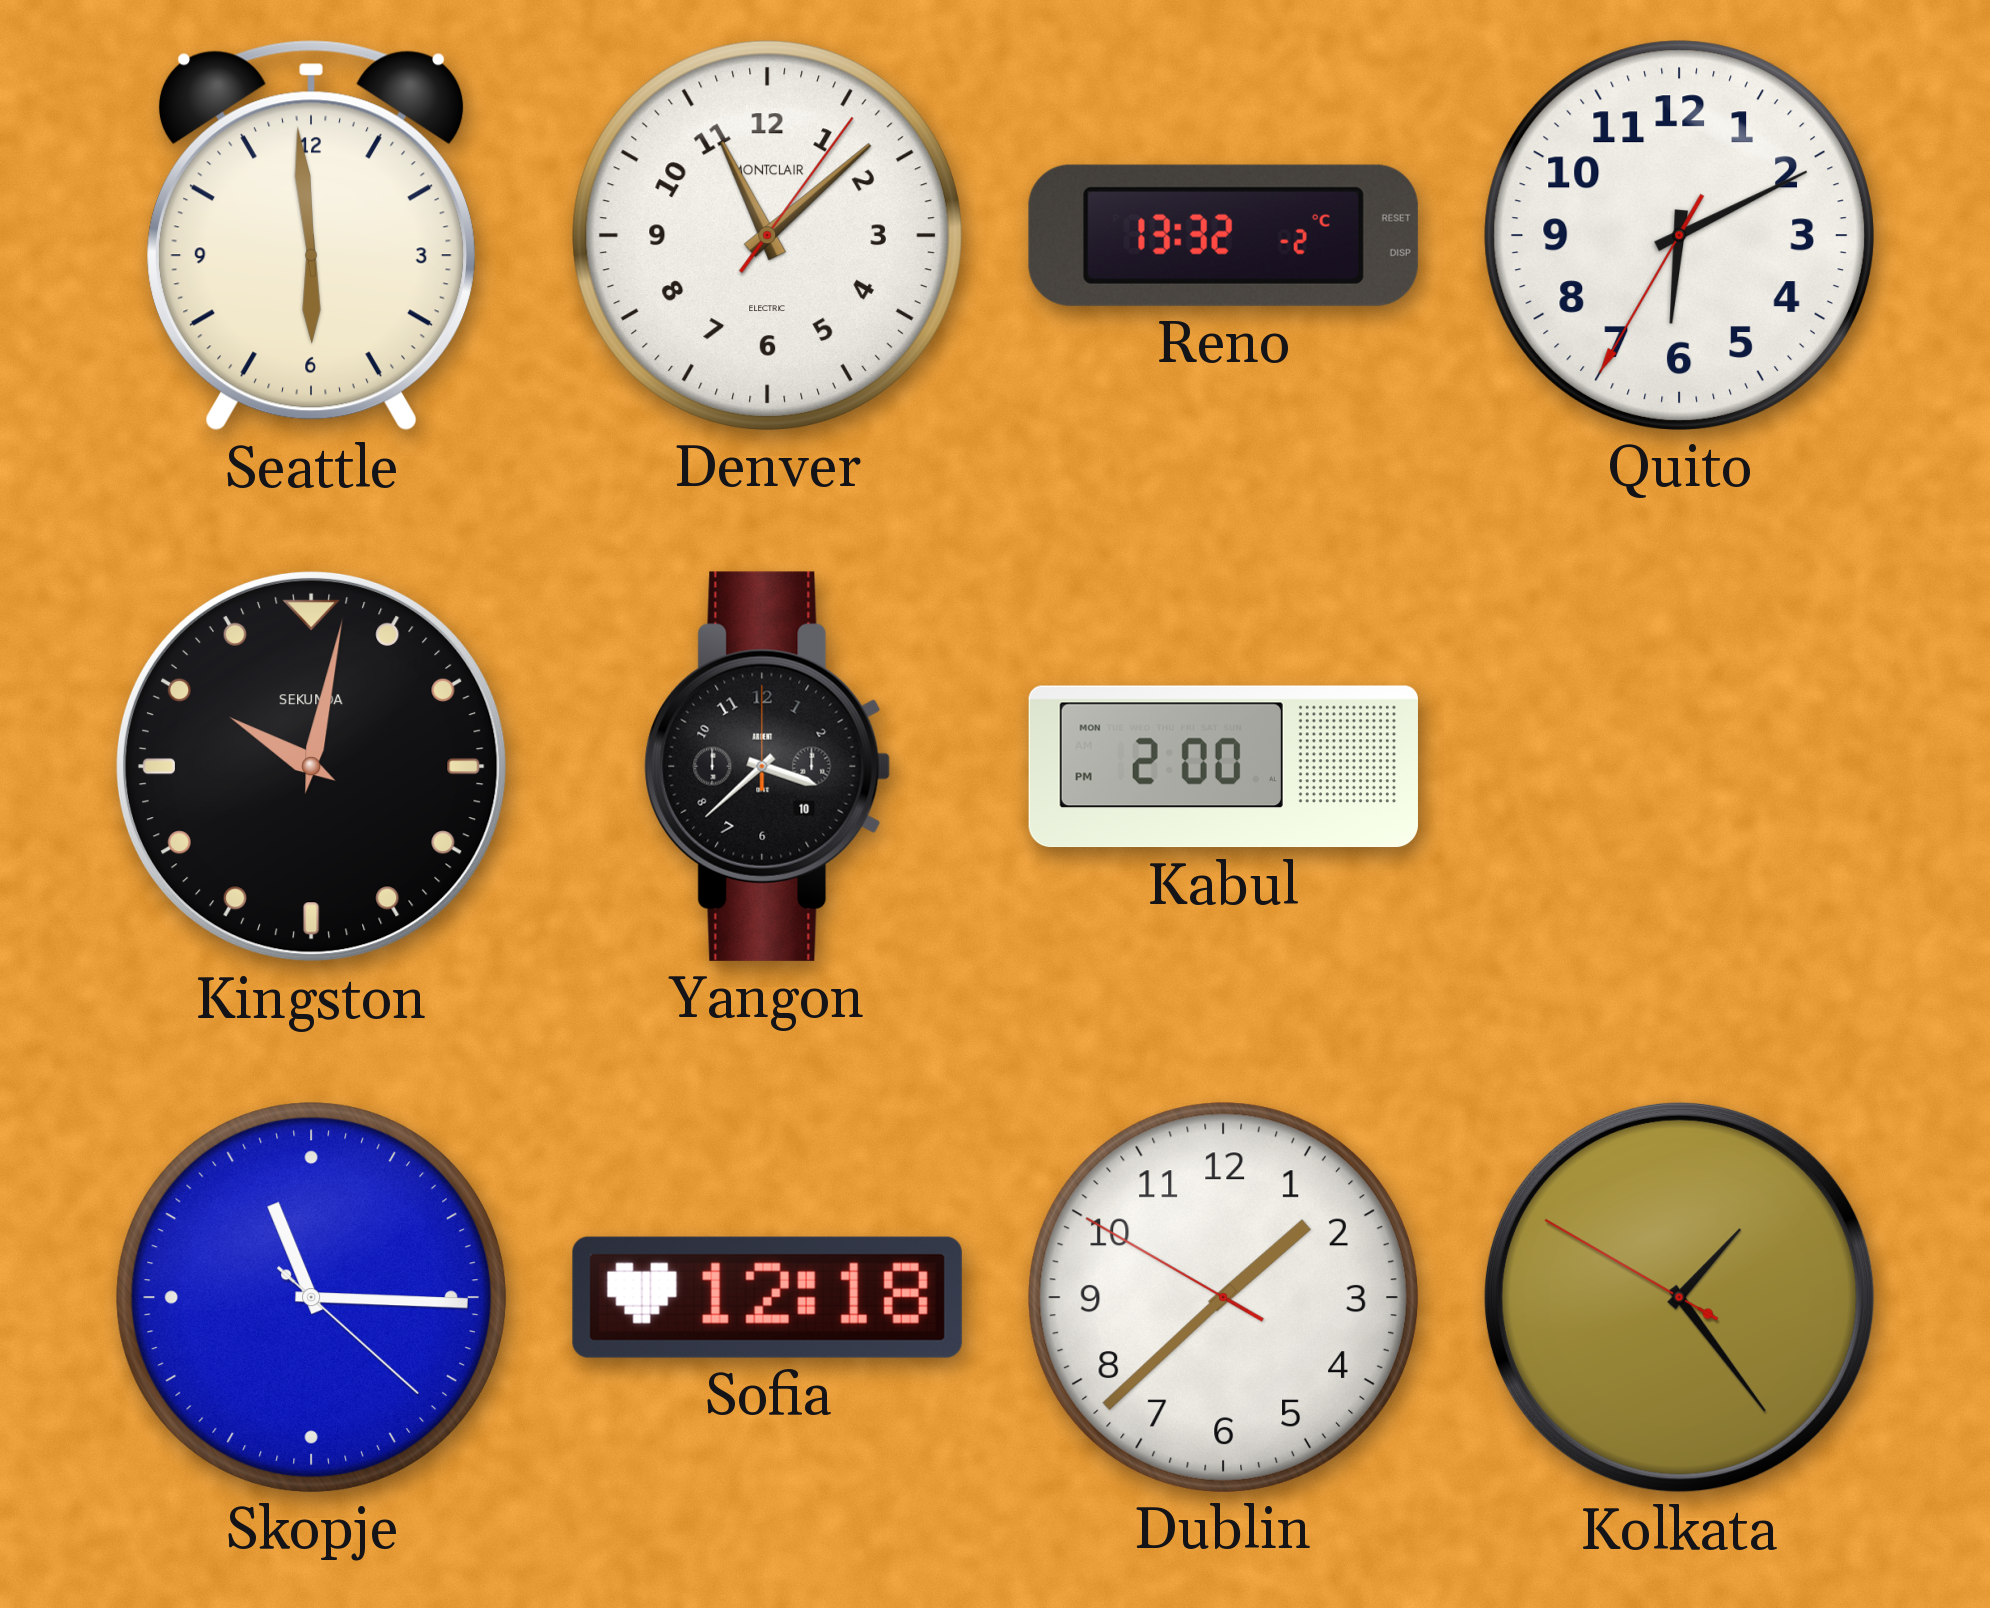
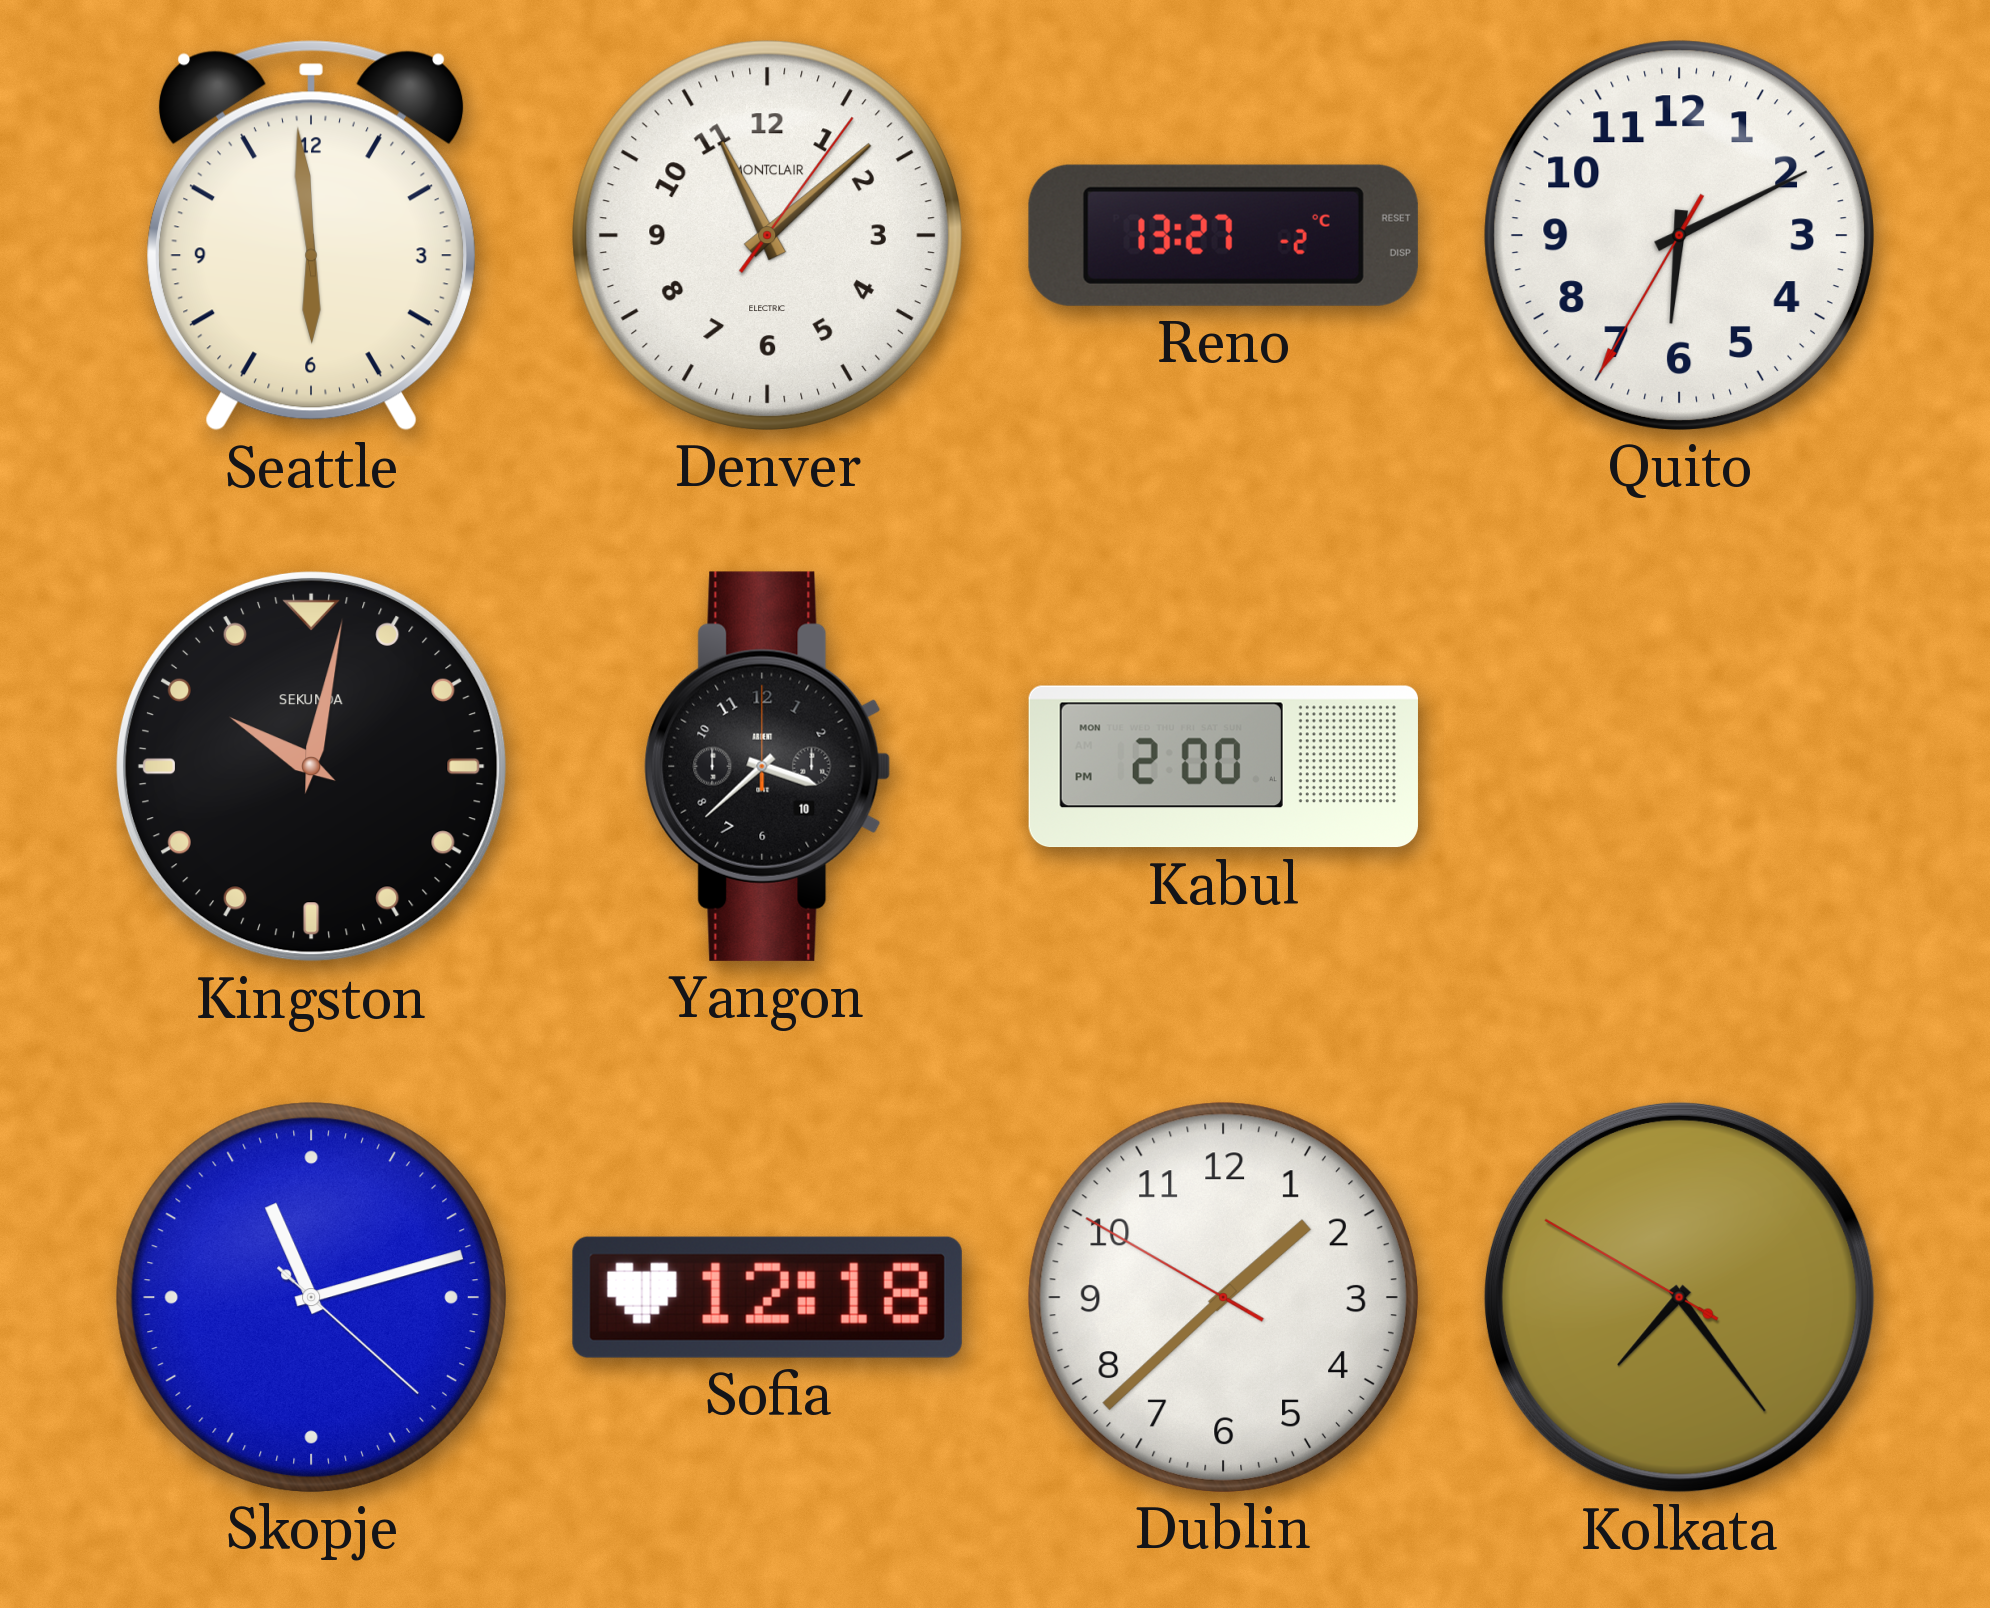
Reno: 13:32 -> 13:27 (1223, 235)
Skopje: 11:15 -> 11:12 (311, 1297)
Kolkata: 1:23 -> 7:23 (1679, 1297)
